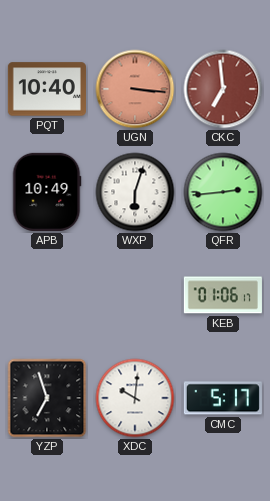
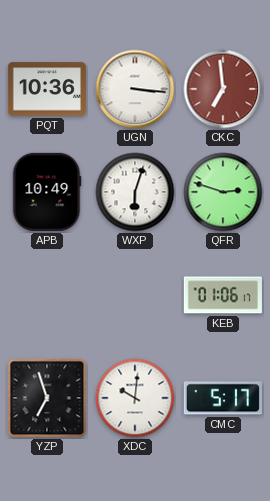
PQT: 10:40 -> 10:36 (47, 89)
UGN dial: salmon -> white (135, 89)
QFR: 2:44 -> 2:48 (223, 192)
